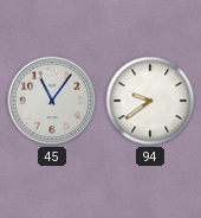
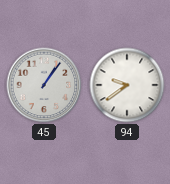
45: 11:06 -> 1:06 (44, 85)
